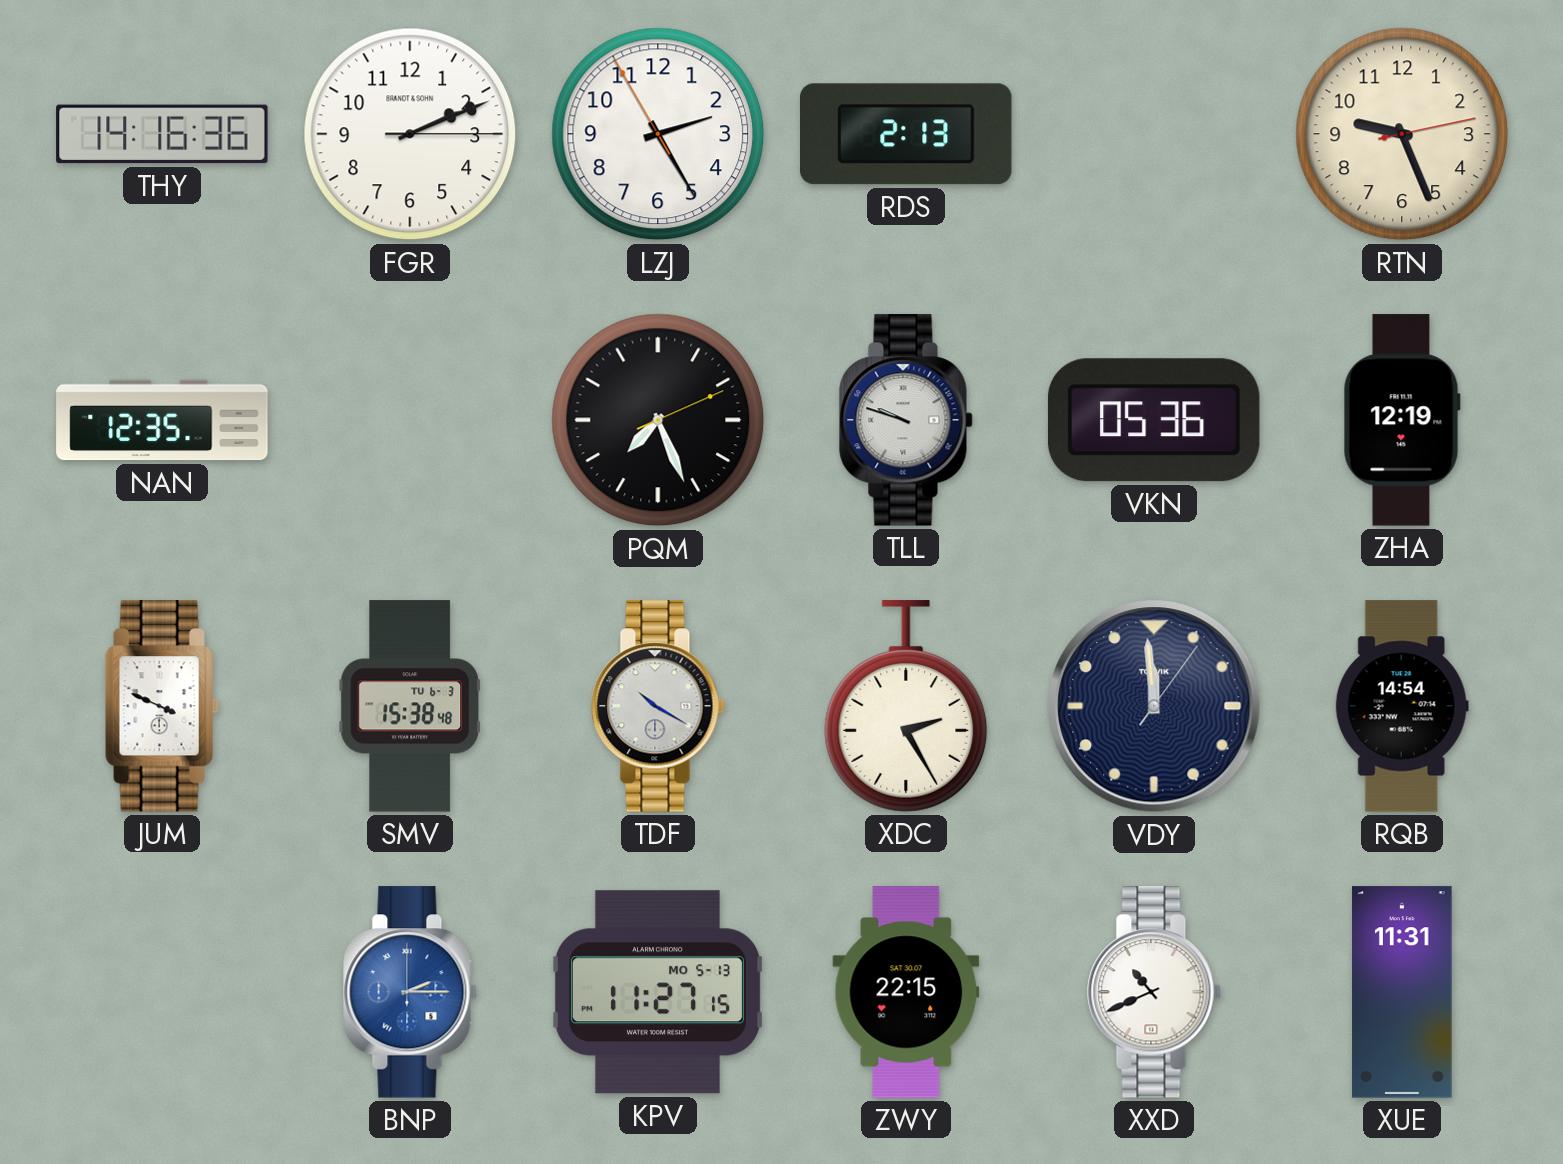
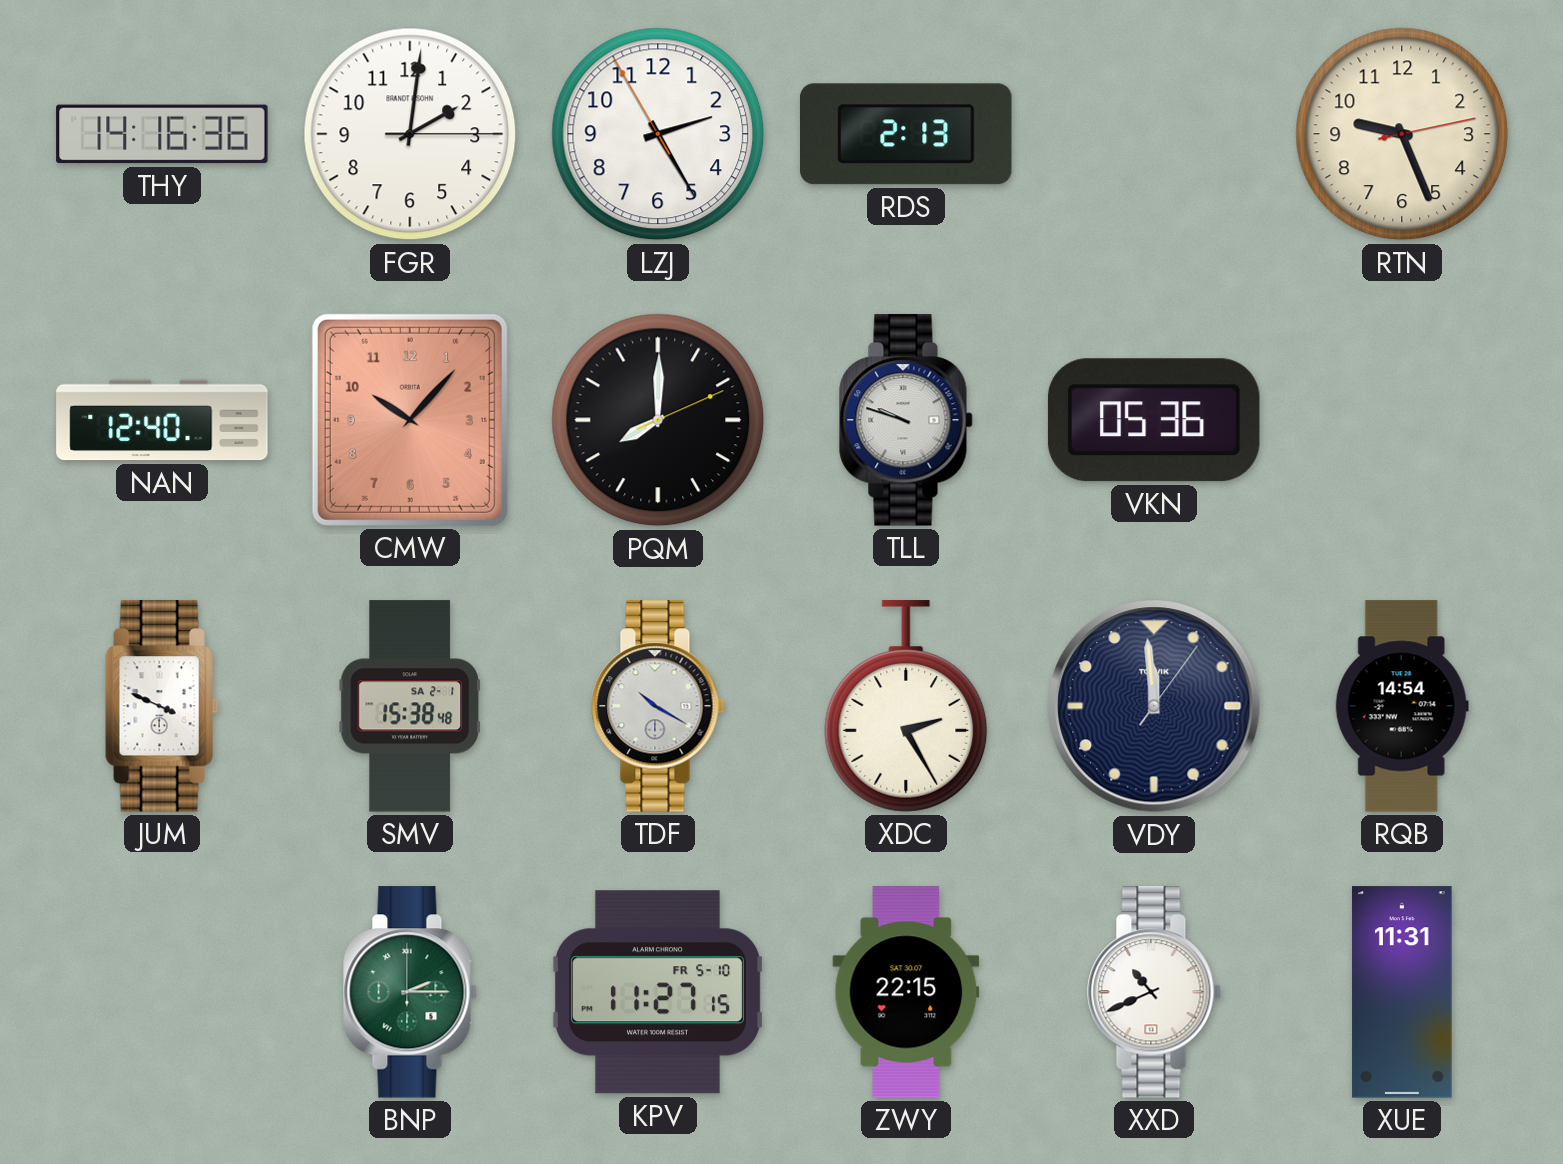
FGR: 2:11 -> 2:01 (410, 134)
NAN: 12:35 -> 12:40 (162, 420)
CMW: none -> 10:07 (410, 420)
PQM: 7:26 -> 8:00 (658, 420)
ZHA: 12:19 -> none (1402, 420)
SMV date: TU 6-3 -> SA 2-1 (410, 706)
BNP dial: blue -> green (410, 992)
KPV date: MO 5-13 -> FR 5-10 (657, 992)
